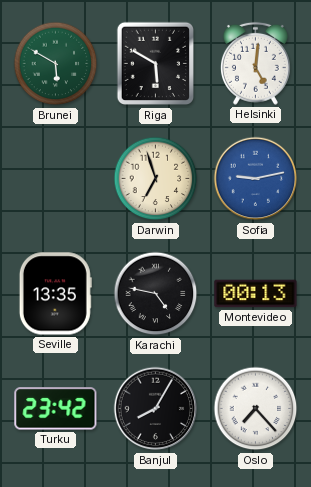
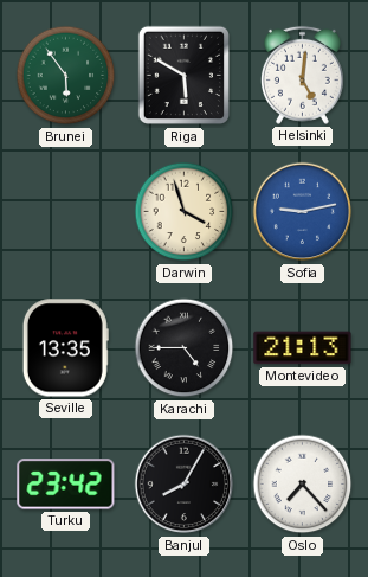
Brunei: 5:50 -> 5:54 (66, 76)
Darwin: 6:57 -> 3:57 (185, 212)
Karachi: 4:47 -> 4:45 (185, 348)
Montevideo: 00:13 -> 21:13 (303, 348)
